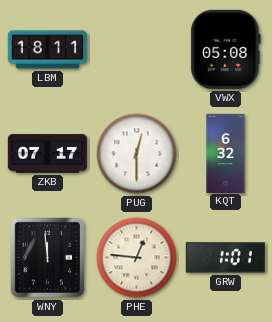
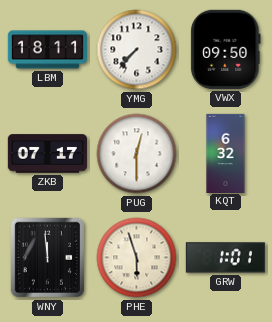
YMG: none -> 7:37 (137, 50)
VWX: 05:08 -> 09:50 (226, 49)
PHE: 12:46 -> 5:57 (137, 258)
